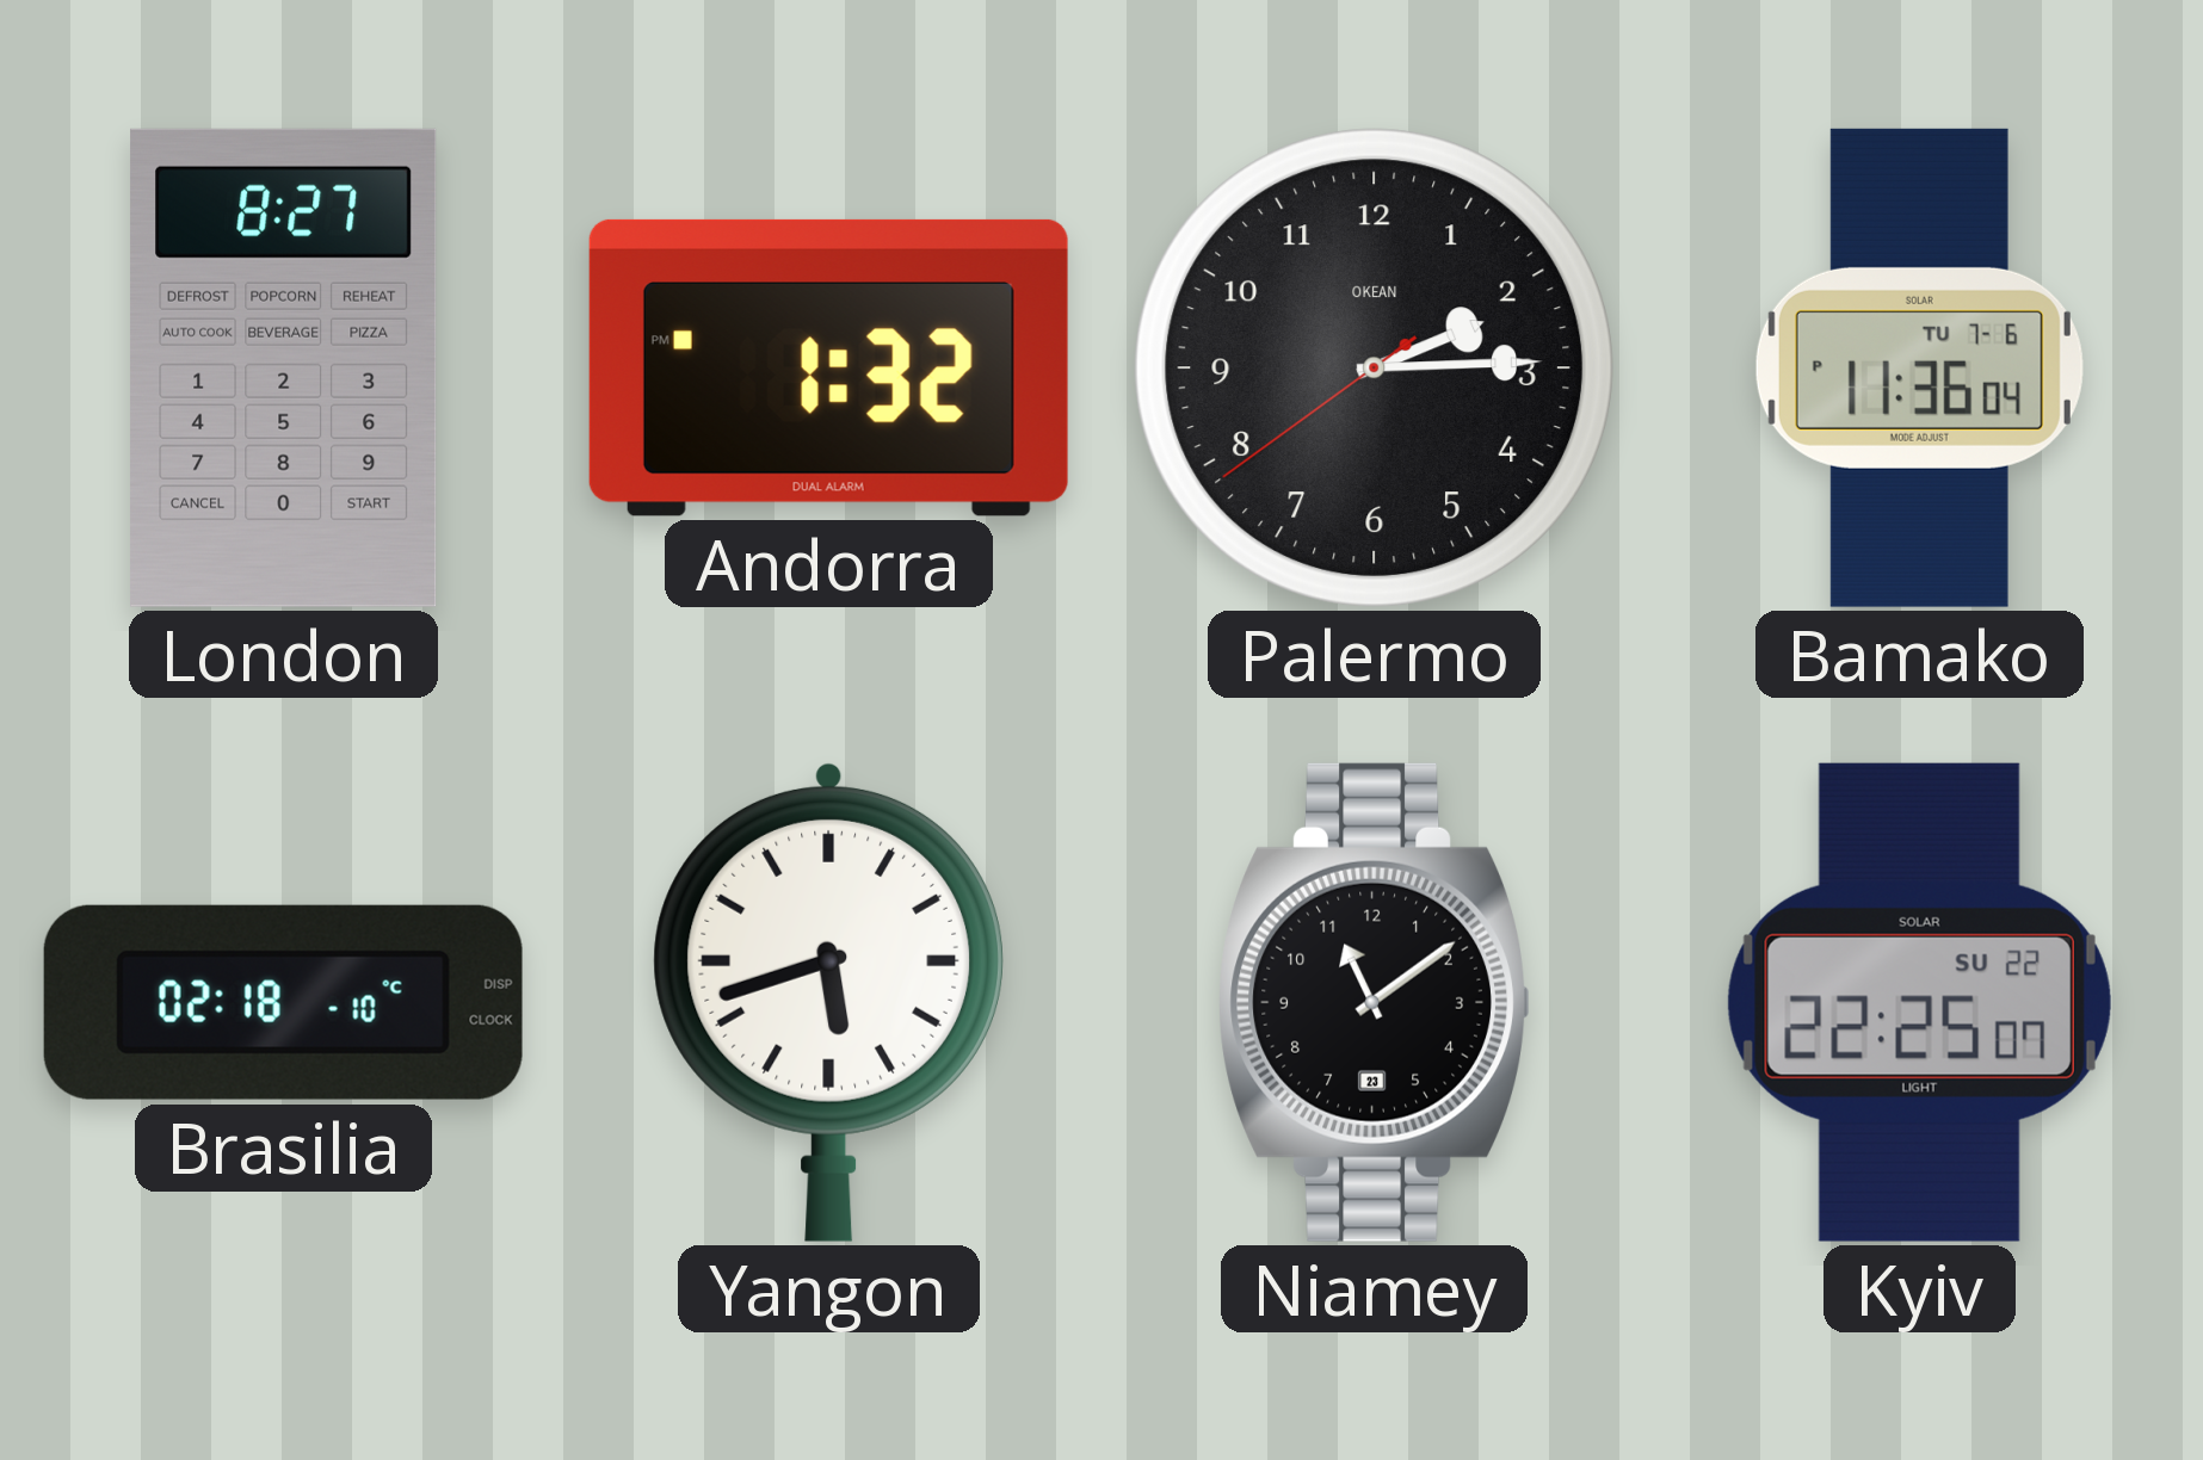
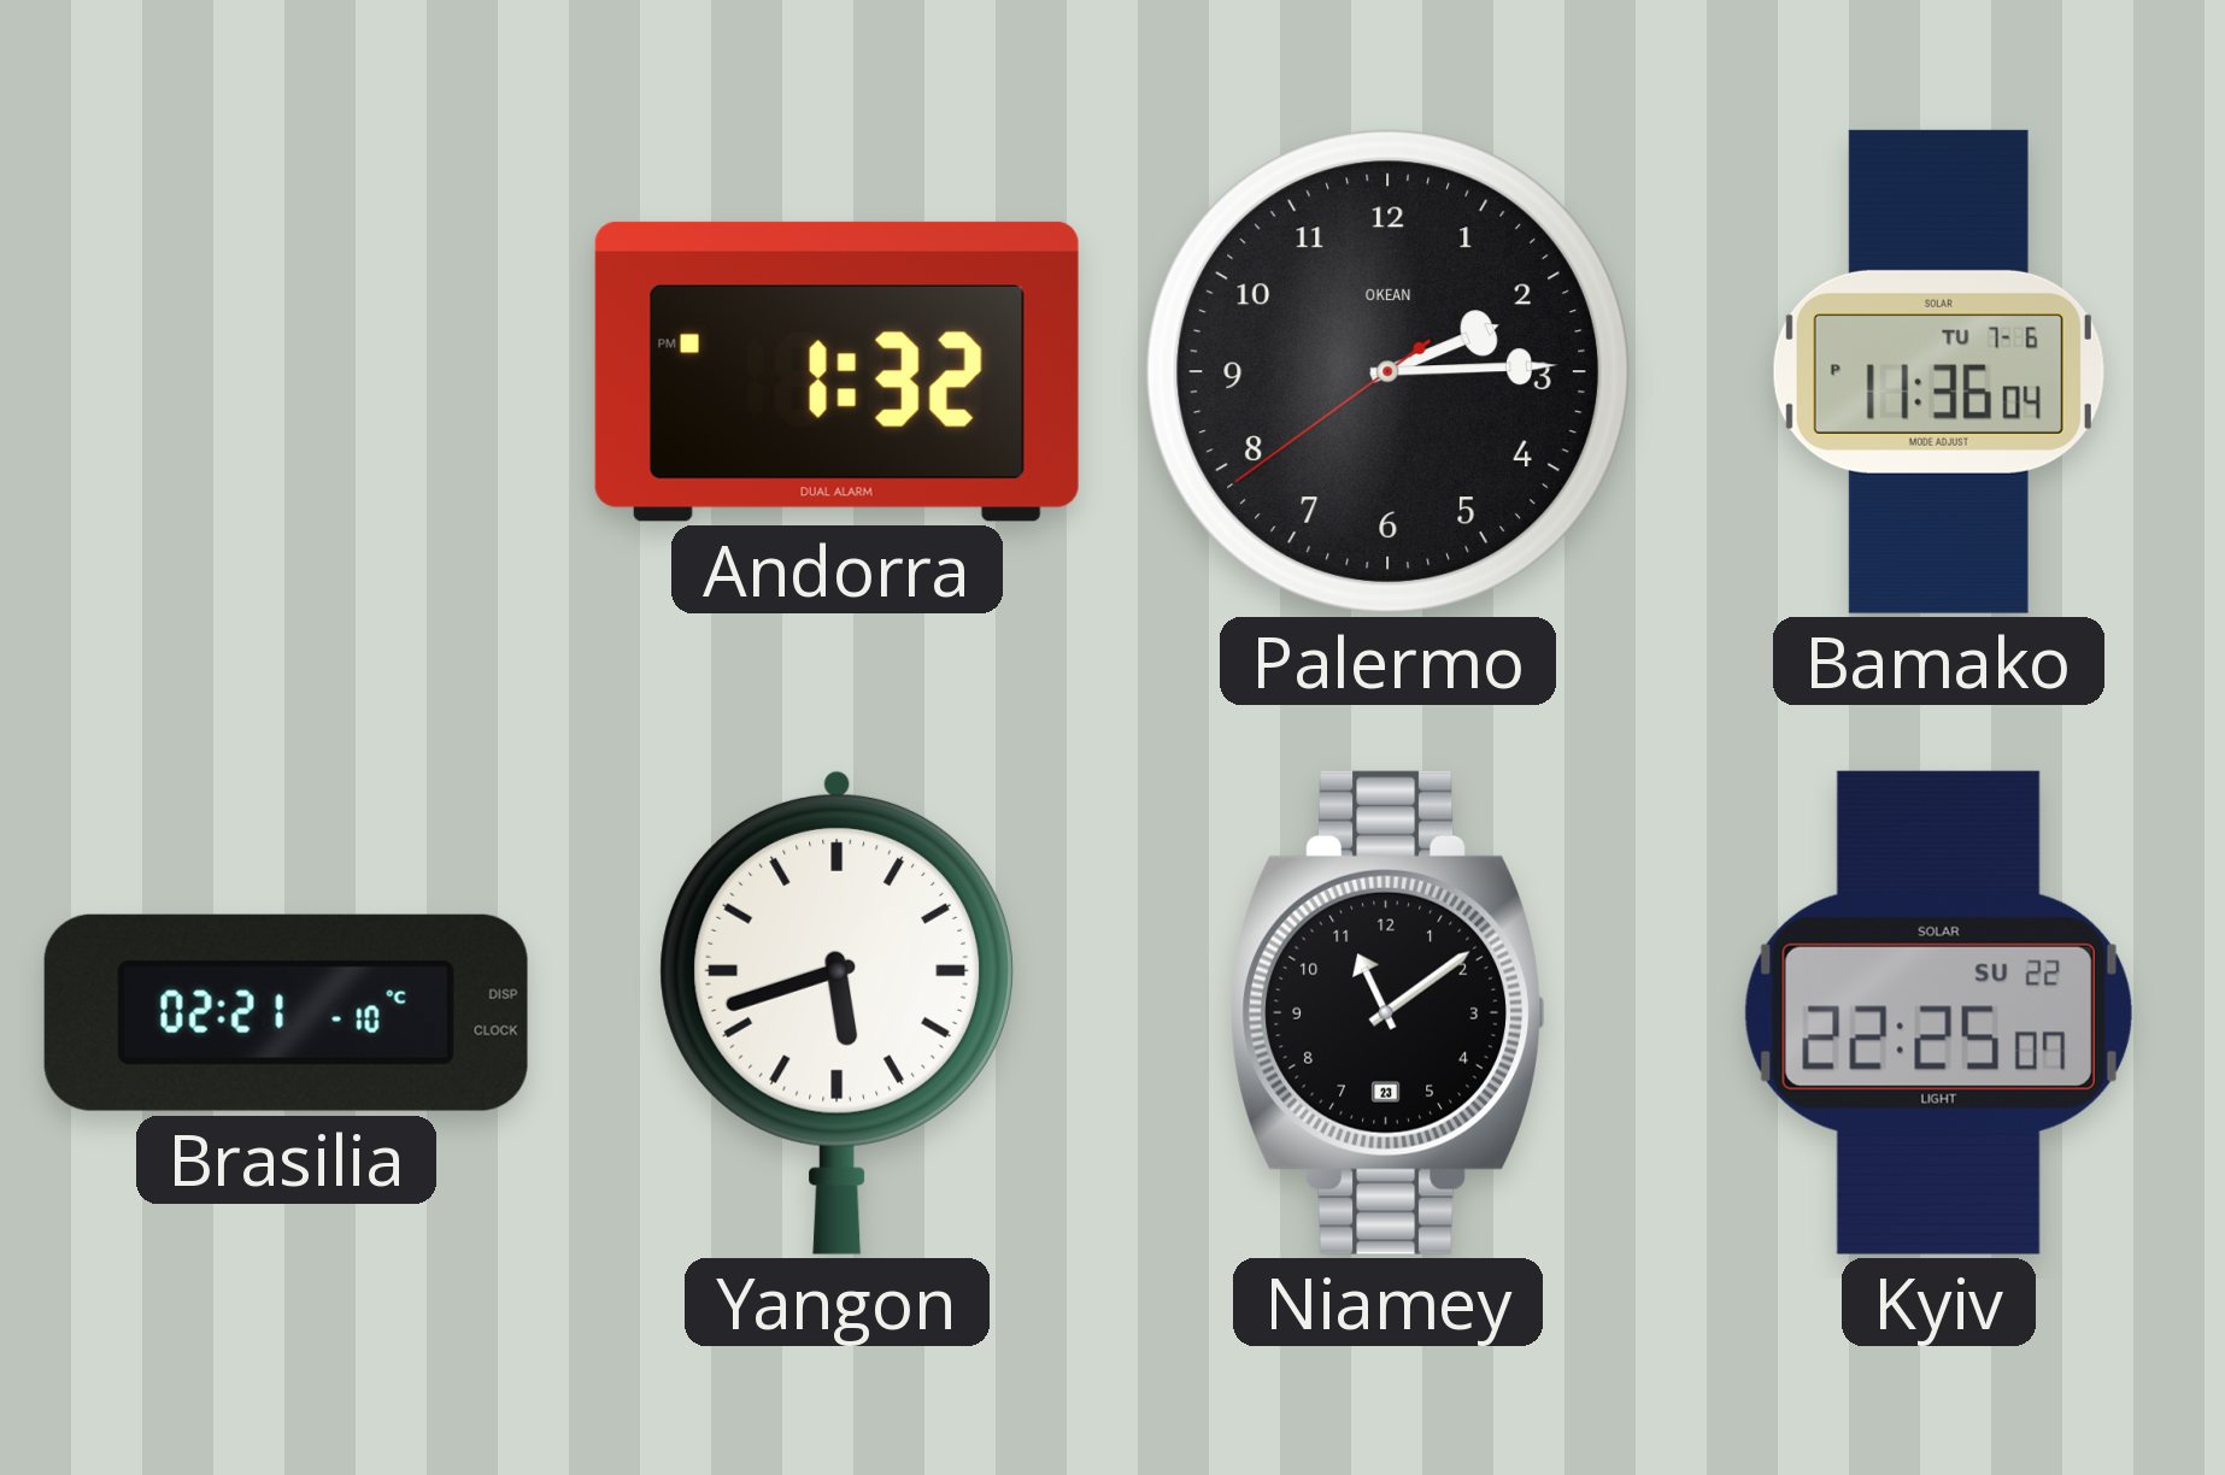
London: 8:27 -> none (284, 367)
Brasilia: 02:18 -> 02:21 (286, 1012)
